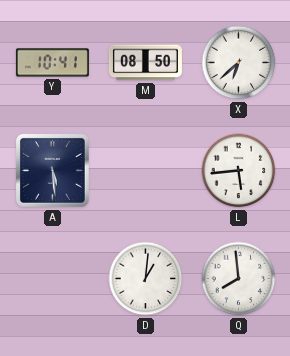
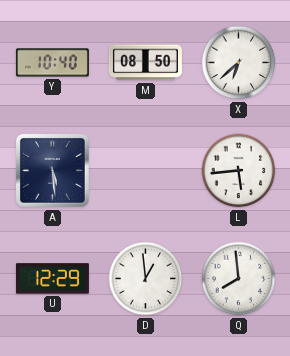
Y: 10:41 -> 10:40 (52, 63)
U: none -> 12:29 (52, 279)
D: 1:01 -> 12:59 (146, 279)
